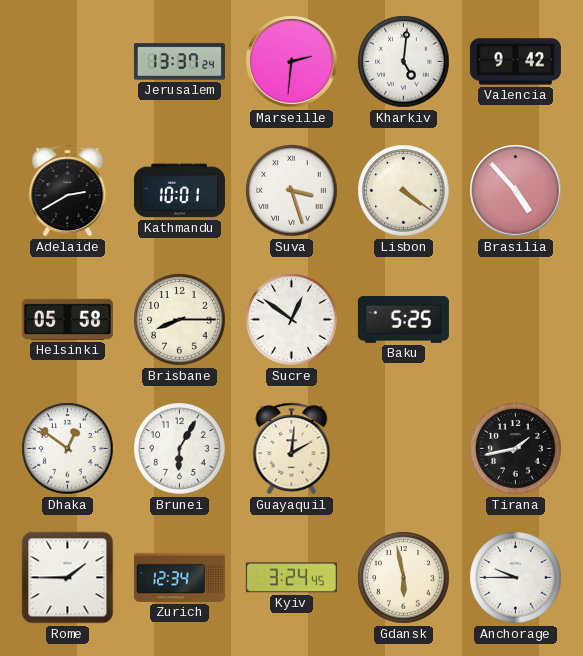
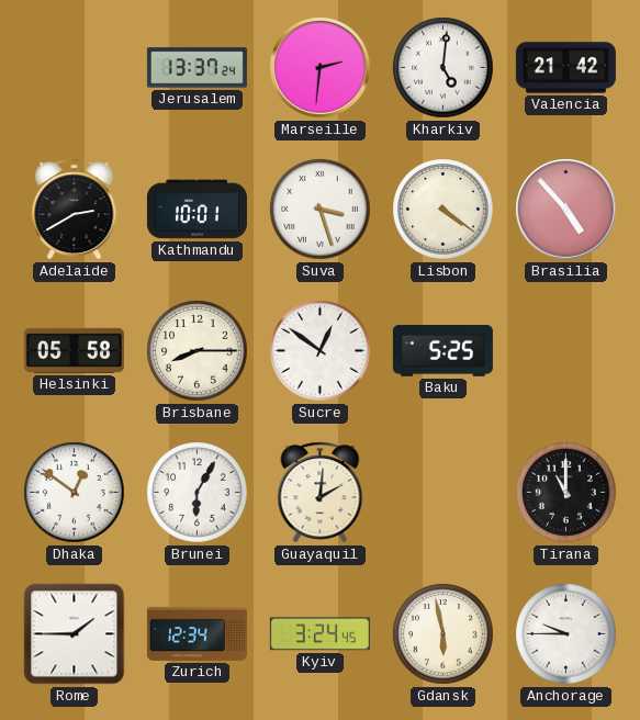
Valencia: 9:42 -> 21:42 (565, 68)
Tirana: 1:43 -> 11:00 (566, 493)
